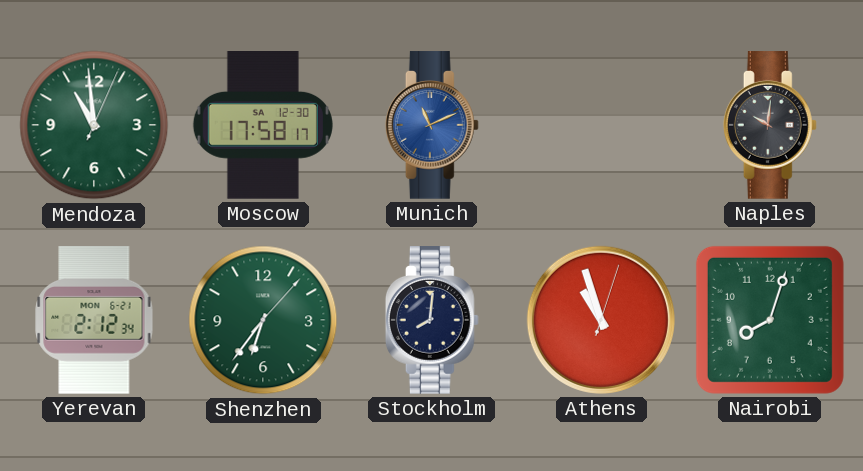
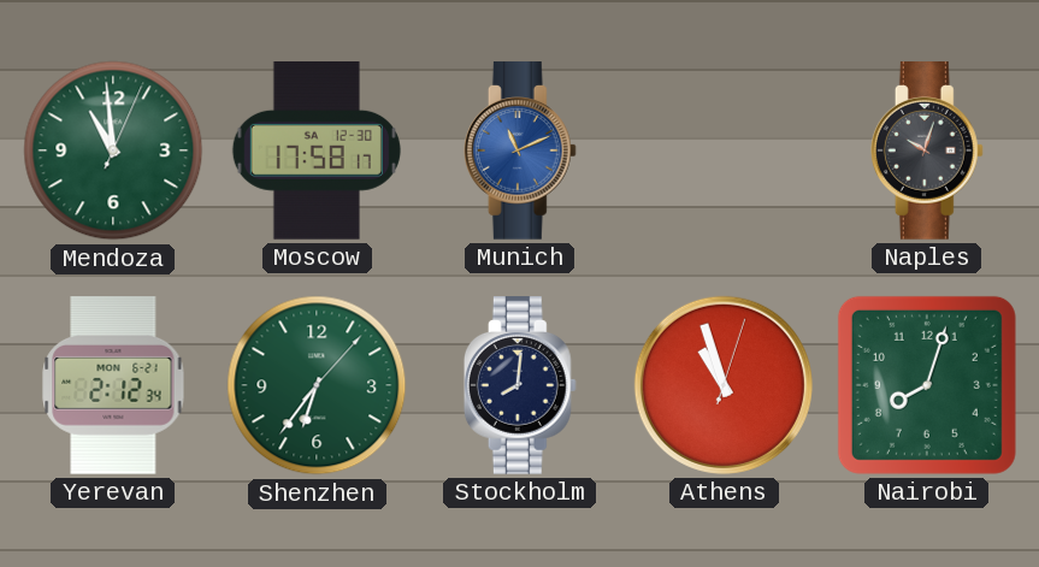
Naples: 10:01 -> 10:03 (927, 150)
